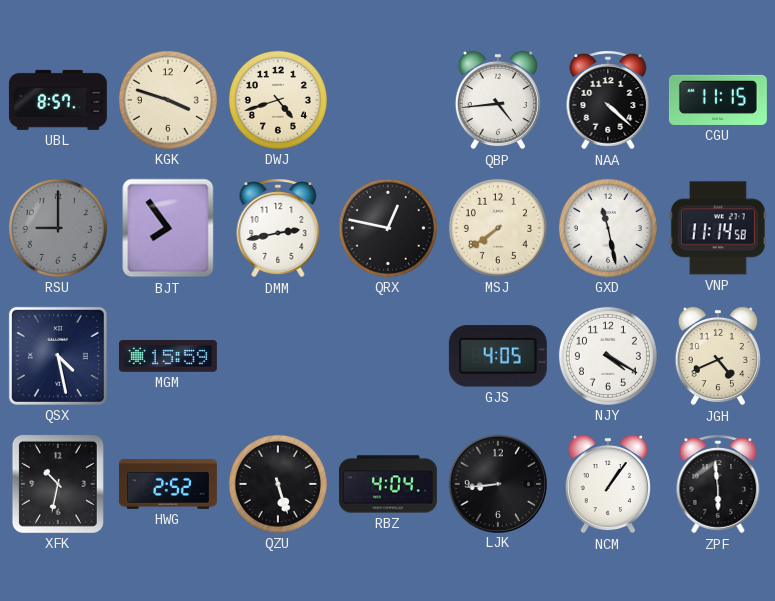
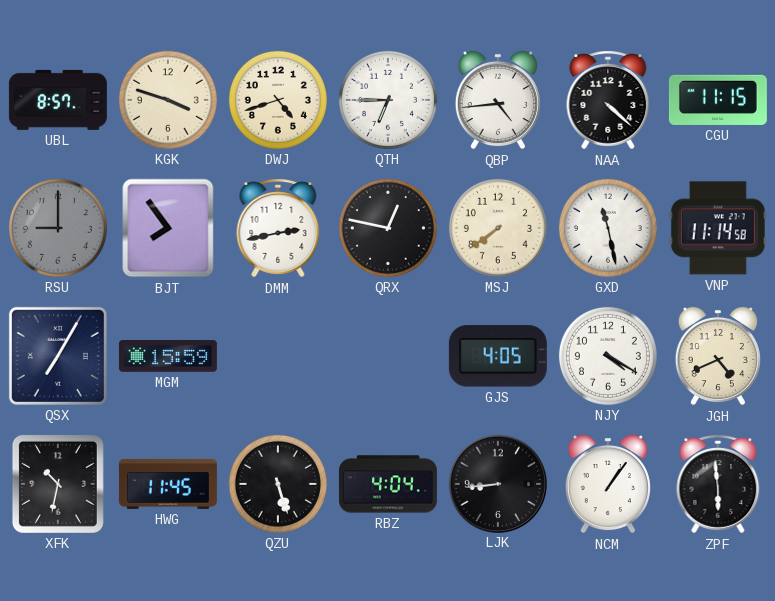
QTH: none -> 6:45 (388, 100)
QSX: 4:28 -> 7:05 (58, 356)
HWG: 2:52 -> 11:45 (168, 484)
